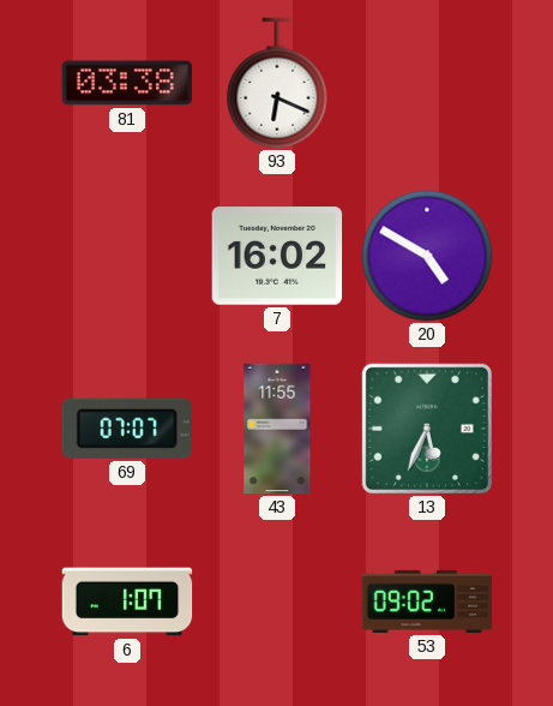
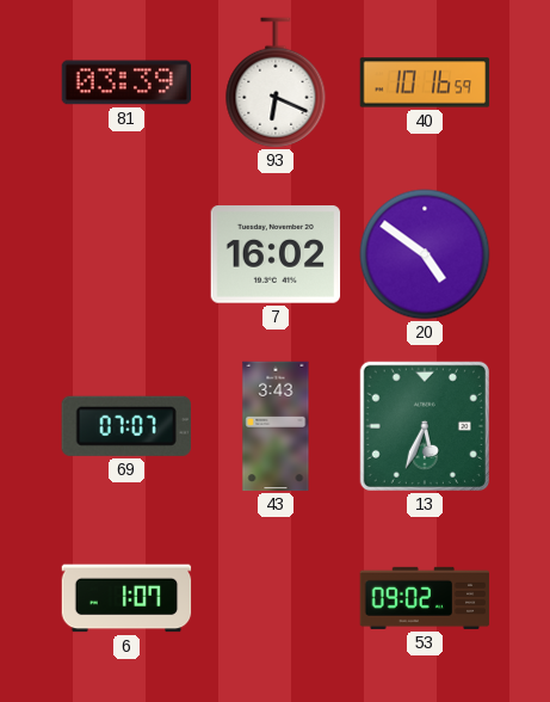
81: 03:38 -> 03:39 (126, 82)
40: none -> 10:16 (425, 82)
20: 4:50 -> 4:51 (425, 254)
43: 11:55 -> 3:43 (276, 426)
